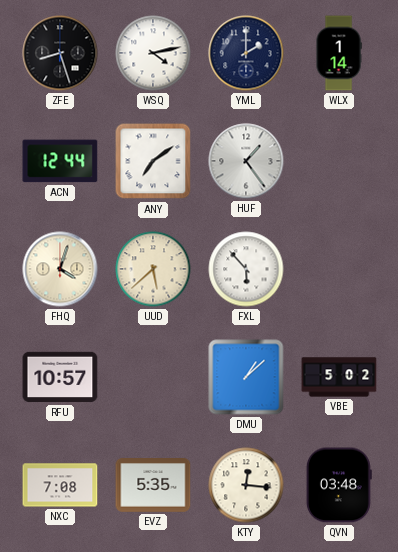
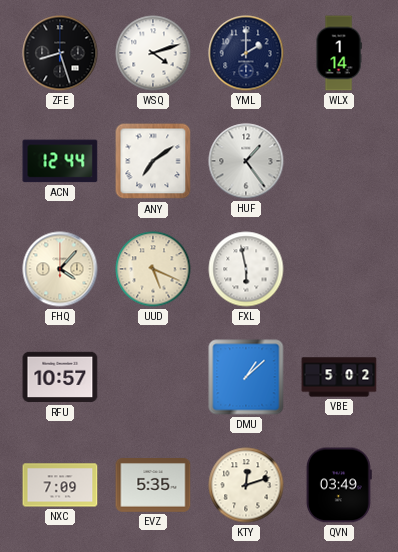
WSQ: 4:13 -> 4:12 (153, 53)
FHQ: 4:03 -> 4:07 (60, 269)
UUD: 5:38 -> 5:19 (153, 269)
FXL: 5:53 -> 5:58 (246, 269)
NXC: 7:08 -> 7:09 (60, 485)
KTY: 12:16 -> 12:12 (246, 485)
QVN: 03:48 -> 03:49 (339, 485)
